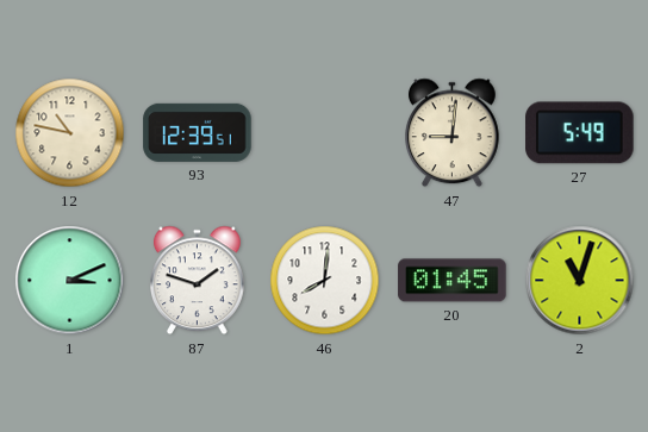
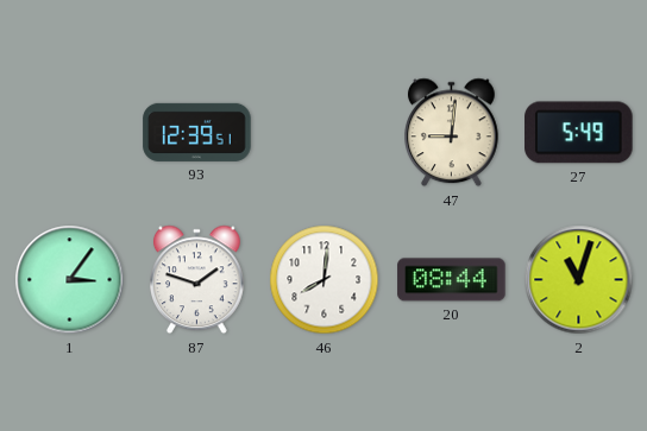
12: 10:47 -> none (70, 133)
1: 3:11 -> 3:06 (70, 280)
20: 01:45 -> 08:44 (452, 280)
